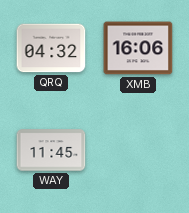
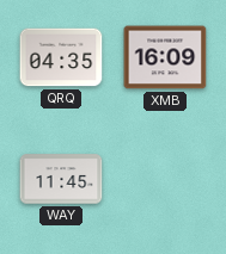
QRQ: 04:32 -> 04:35 (61, 57)
XMB: 16:06 -> 16:09 (165, 57)
